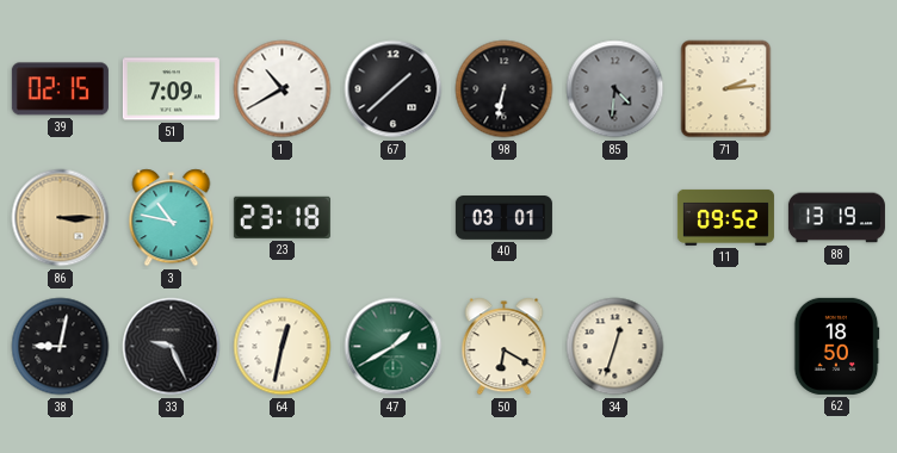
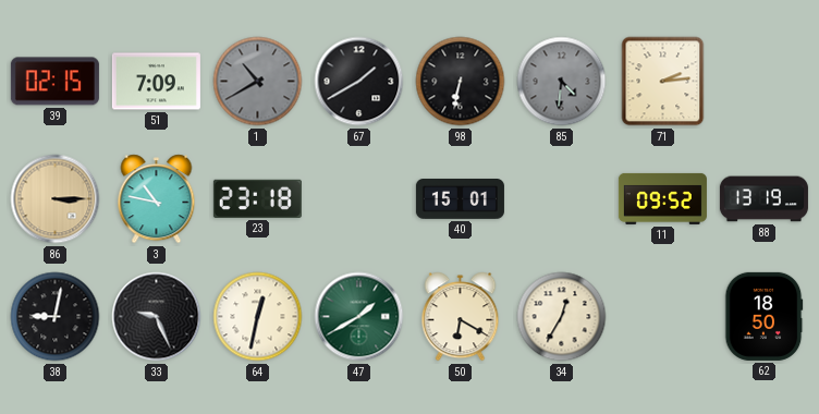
1 dial: white -> grey (258, 82)
67: 1:38 -> 1:40 (359, 82)
40: 03:01 -> 15:01 (460, 199)
34: 12:33 -> 12:35 (562, 317)
